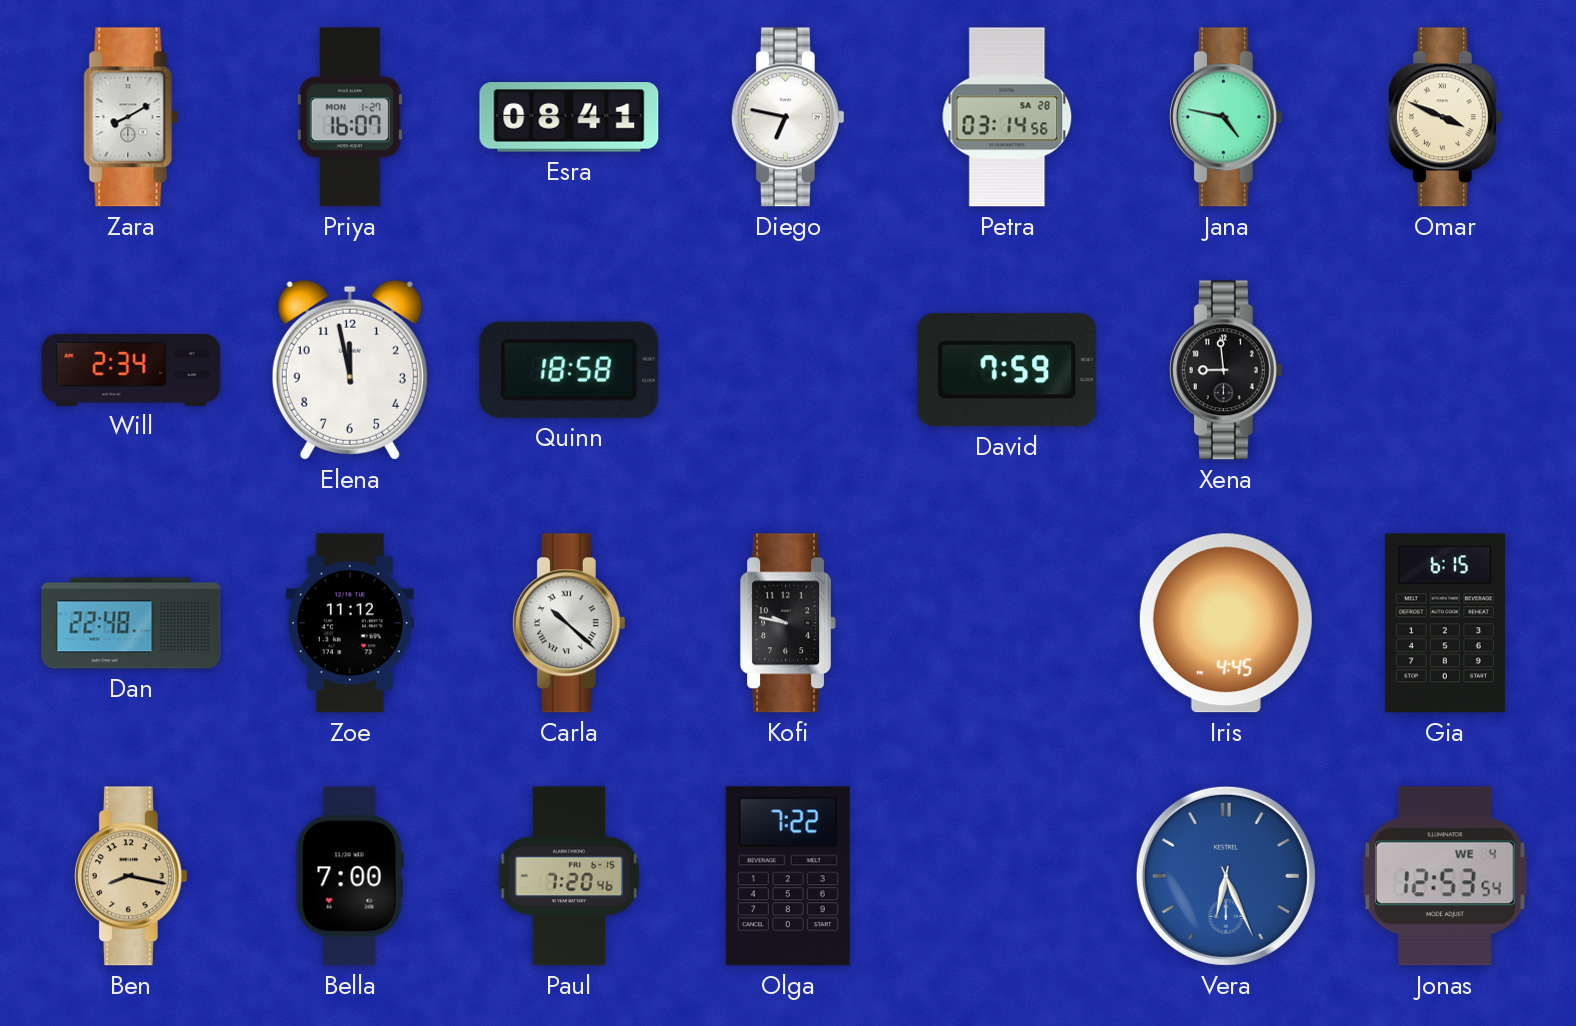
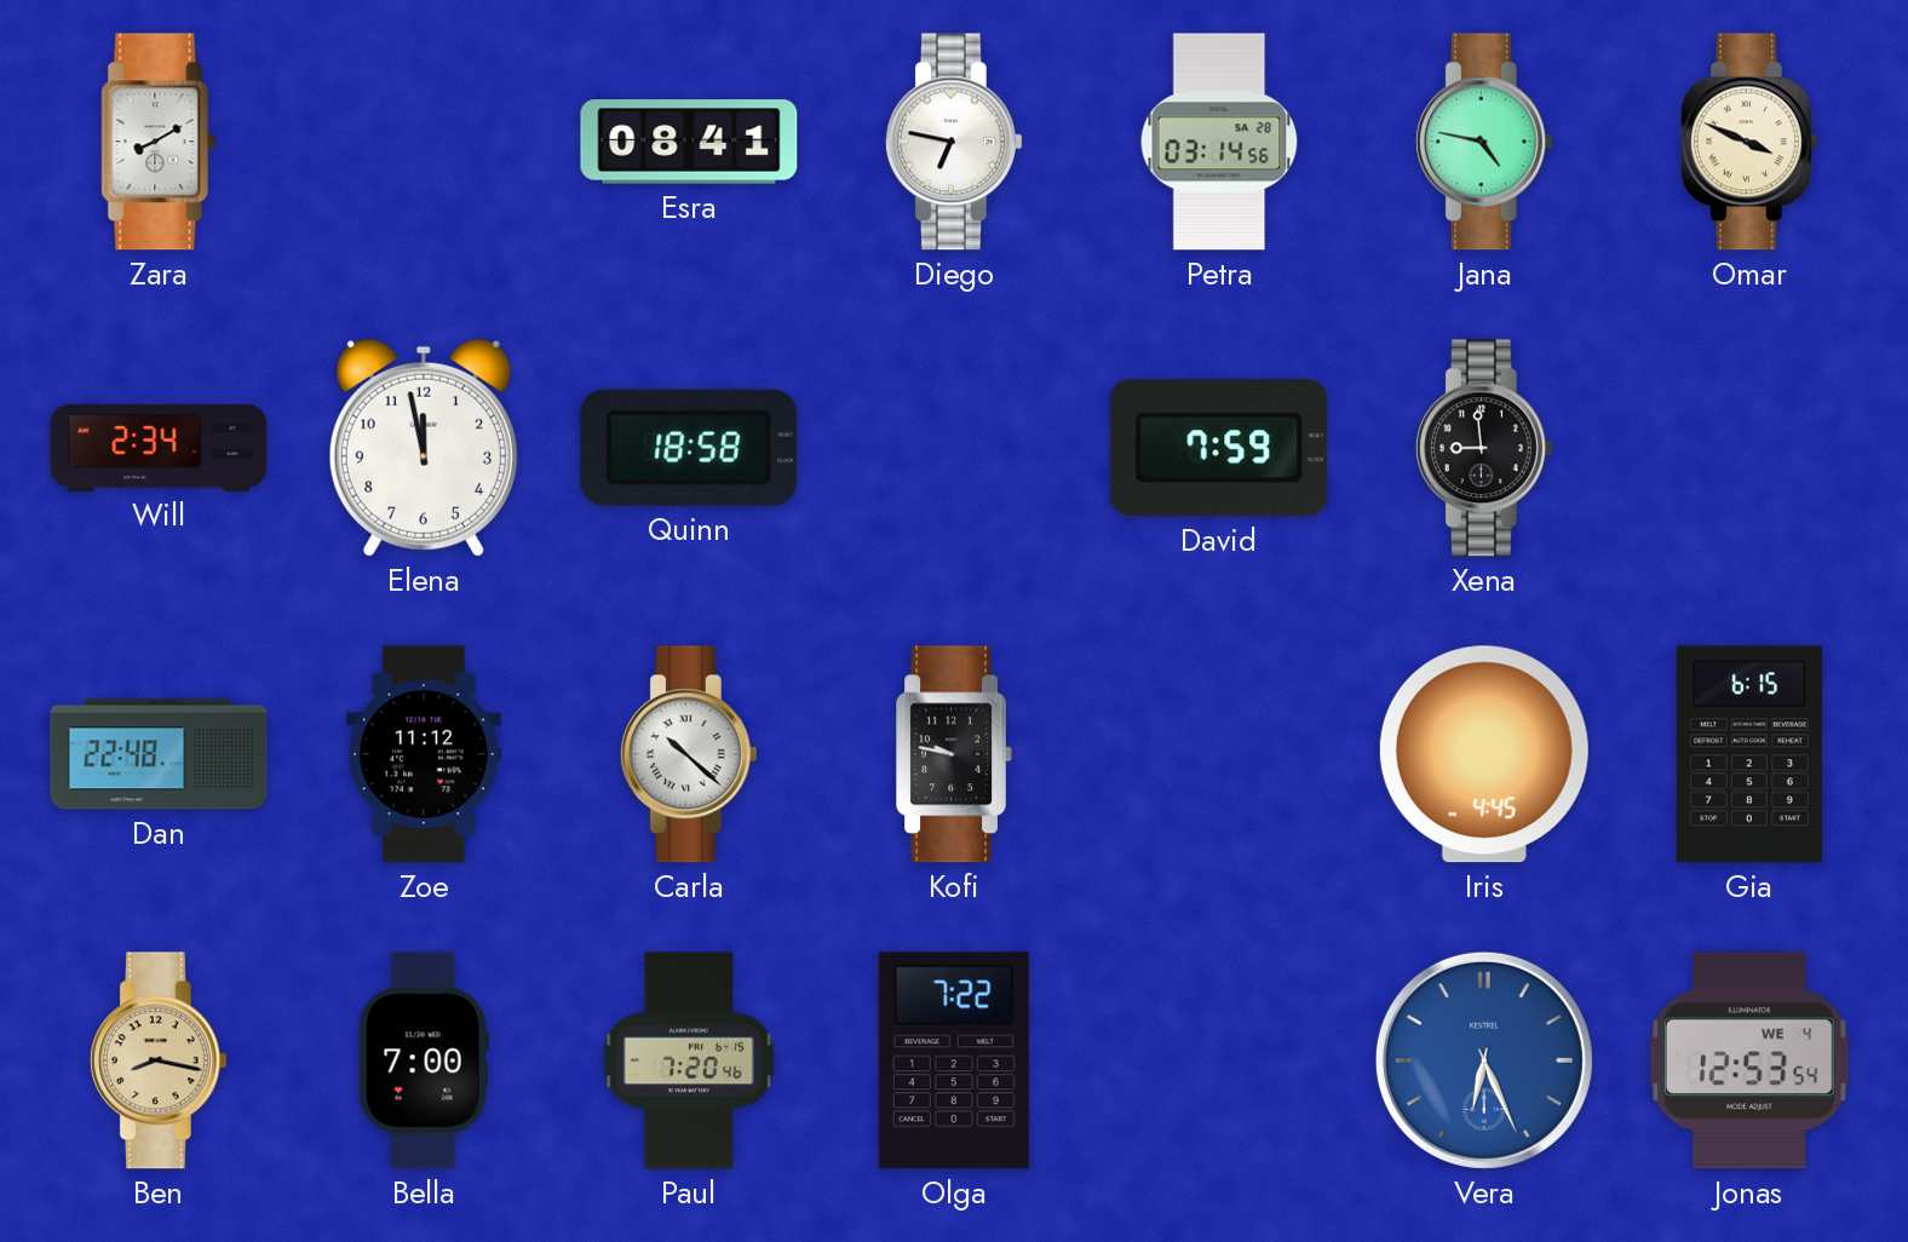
Priya: 16:07 -> none (350, 117)
